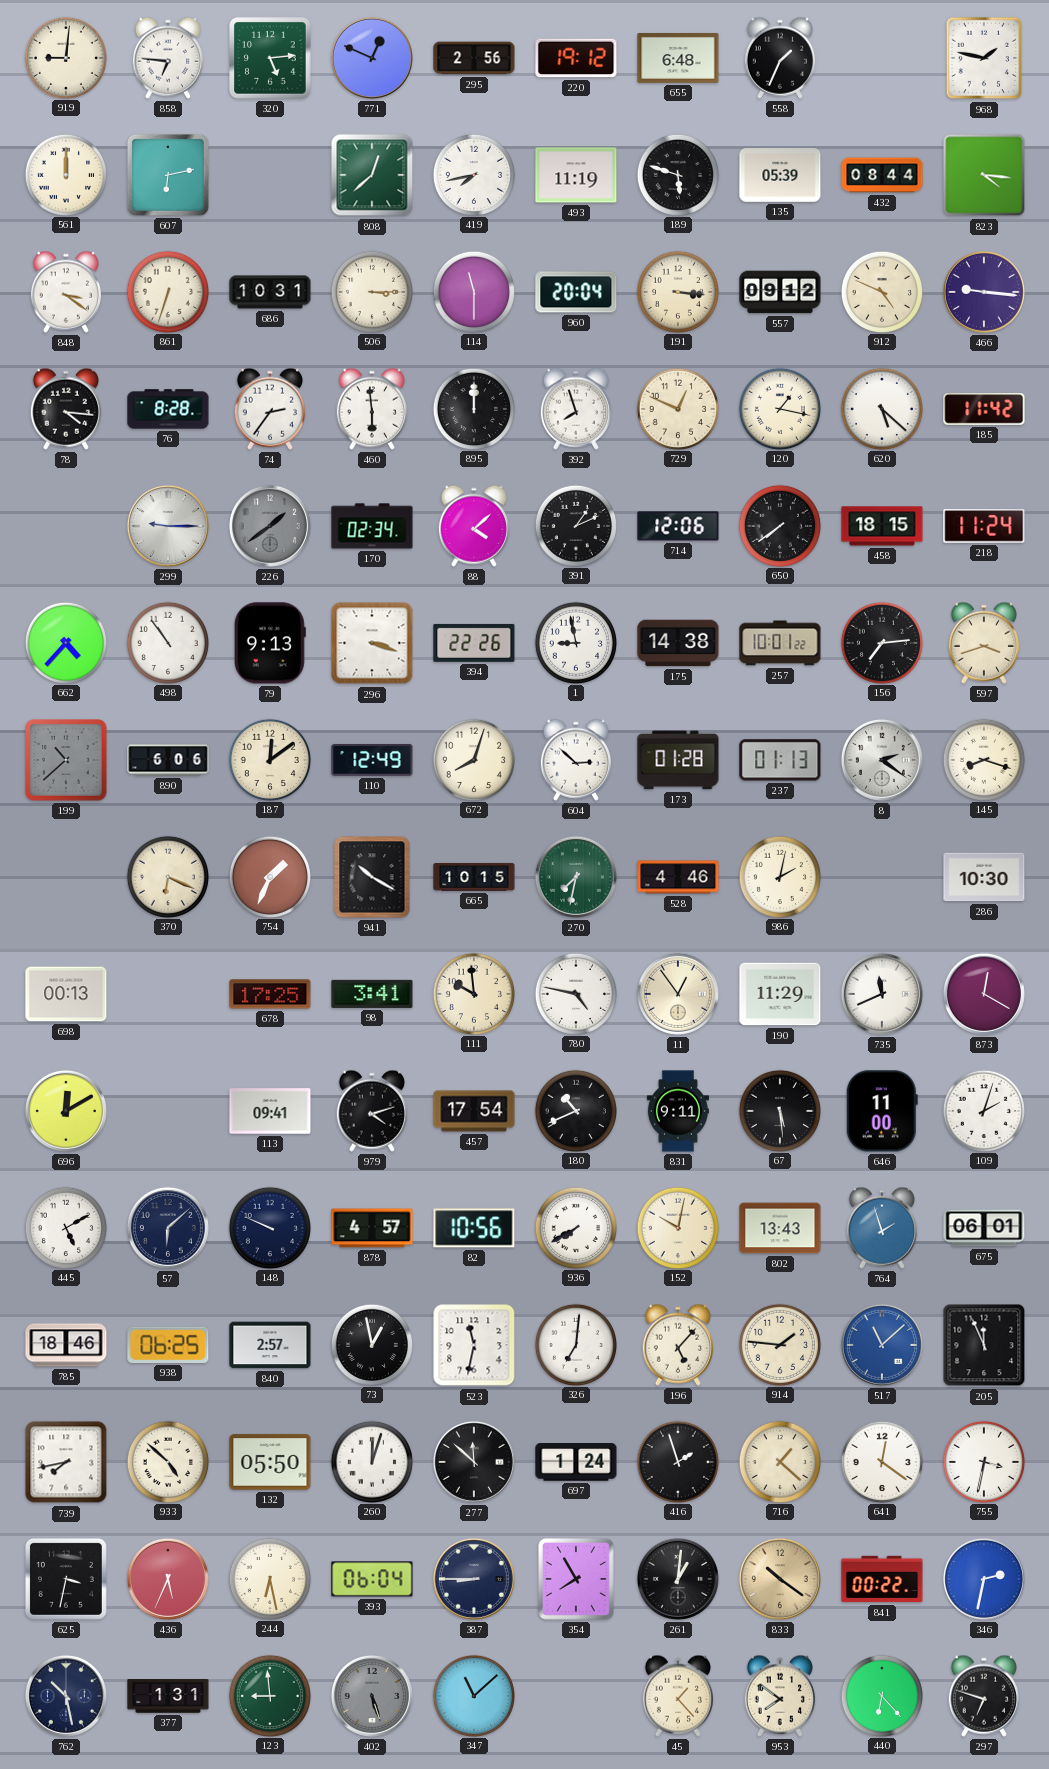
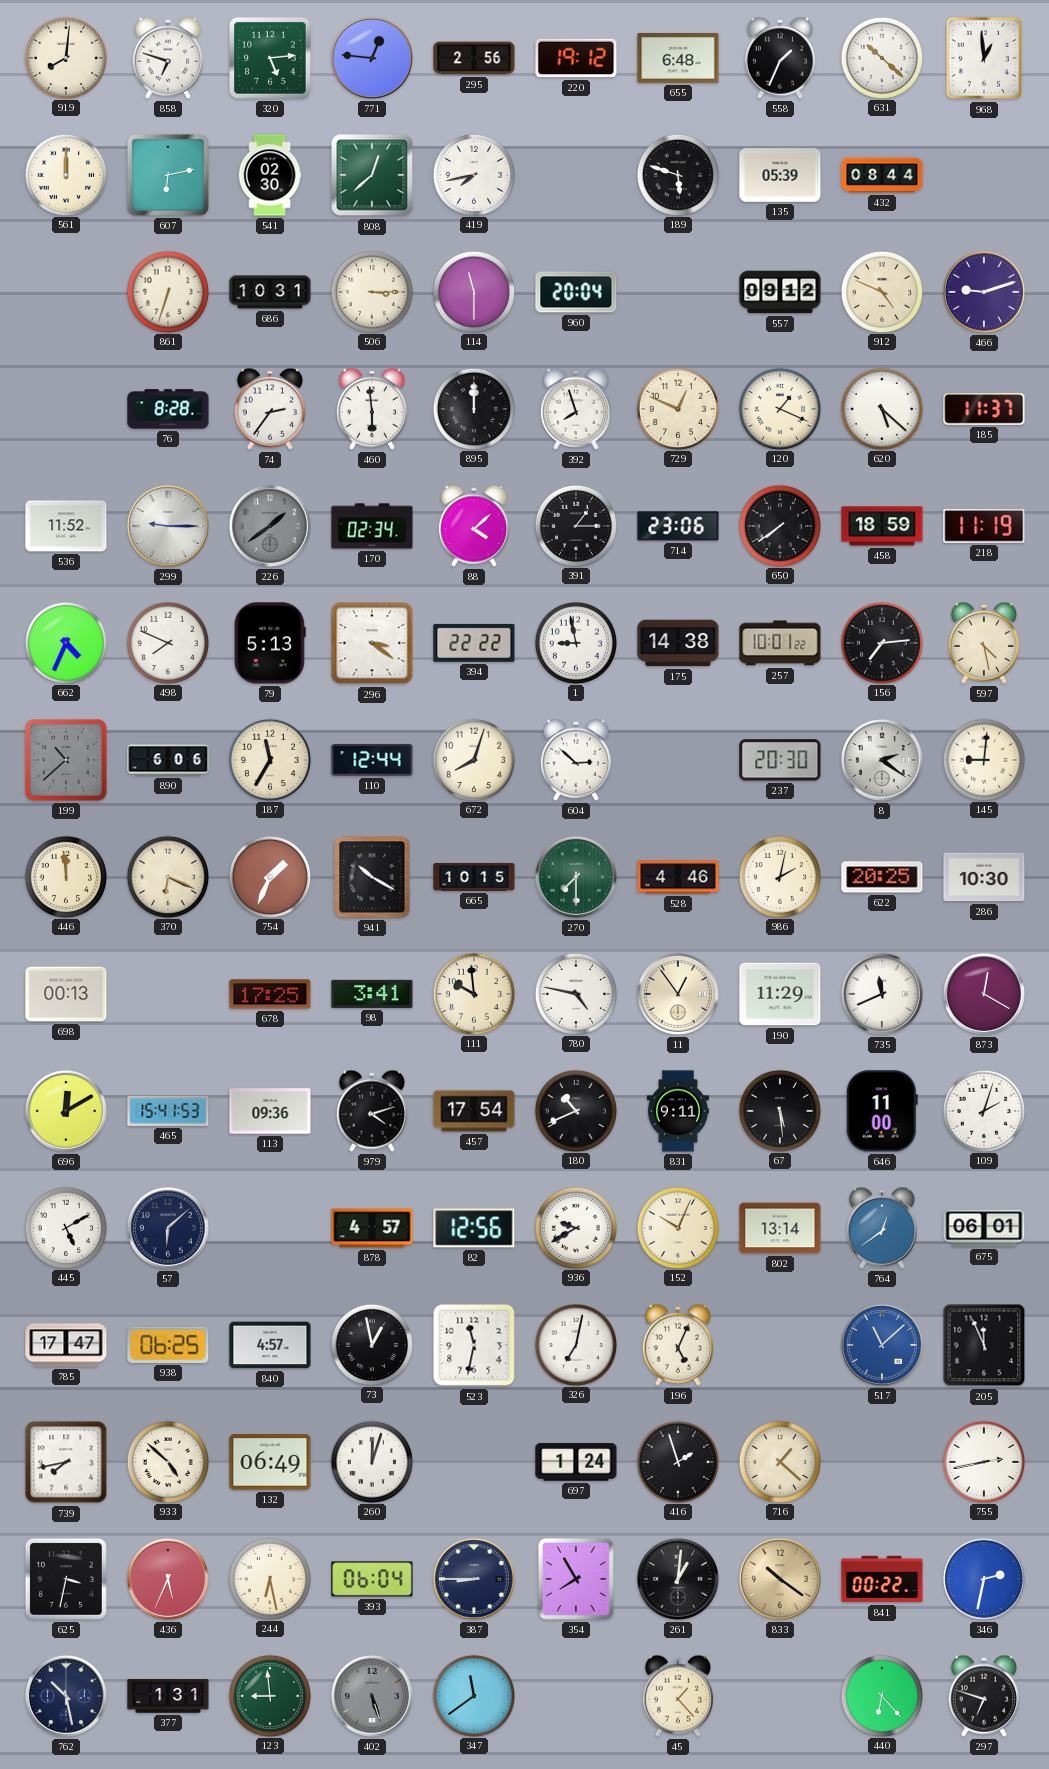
919: 9:01 -> 8:01 (65, 57)
858: 6:46 -> 6:48 (168, 58)
771: 12:49 -> 12:46 (372, 58)
631: none -> 10:22 (881, 57)
968: 1:47 -> 12:59 (984, 58)
541: none -> 02:30 (270, 175)
493: 11:19 -> none (576, 175)
823: 4:16 -> none (984, 175)
848: 3:21 -> none (66, 292)
191: 3:16 -> none (677, 291)
466: 9:16 -> 9:12 (984, 292)
78: 4:16 -> none (66, 409)
120: 1:17 -> 1:19 (779, 408)
185: 11:42 -> 11:37 (984, 409)
536: none -> 11:52 (66, 526)
391: 1:11 -> 1:15 (575, 525)
714: 12:06 -> 23:06 (678, 526)
458: 18:15 -> 18:59 (882, 526)
218: 11:24 -> 11:19 (984, 527)
662: 4:37 -> 4:34 (65, 642)
498: 10:54 -> 7:49 (167, 642)
79: 9:13 -> 5:13 (270, 643)
296: 3:18 -> 3:21 (372, 643)
394: 22:26 -> 22:22 (474, 643)
597: 3:42 -> 4:28 (984, 643)
187: 12:09 -> 11:35 (269, 759)
110: 12:49 -> 12:44 (372, 760)
173: 01:28 -> none (678, 760)
237: 01:13 -> 20:30 (780, 760)
145: 8:18 -> 9:01 (983, 759)
446: none -> 11:59 (65, 876)
270: 7:32 -> 7:30 (576, 877)
622: none -> 20:25 (882, 877)
465: none -> 15:41 (168, 1111)
113: 09:41 -> 09:36 (270, 1111)
148: 9:49 -> none (269, 1227)
82: 10:56 -> 12:56 (474, 1228)
936: 7:40 -> 9:40 (575, 1227)
152: 10:02 -> 10:04 (677, 1227)
802: 13:43 -> 13:14 (780, 1228)
764: 1:57 -> 12:39 (882, 1228)
785: 18:46 -> 17:47 (66, 1345)
840: 2:57 -> 4:57 (270, 1345)
326: 7:01 -> 7:02 (575, 1344)
196: 5:07 -> 5:04 (678, 1345)
914: 1:46 -> none (779, 1344)
132: 05:50 -> 06:49 (270, 1462)
277: 11:52 -> none (474, 1462)
641: 12:21 -> none (881, 1461)
755: 3:32 -> 2:43 (983, 1461)
347: 11:08 -> 11:39 (473, 1695)
953: 7:51 -> none (780, 1696)
